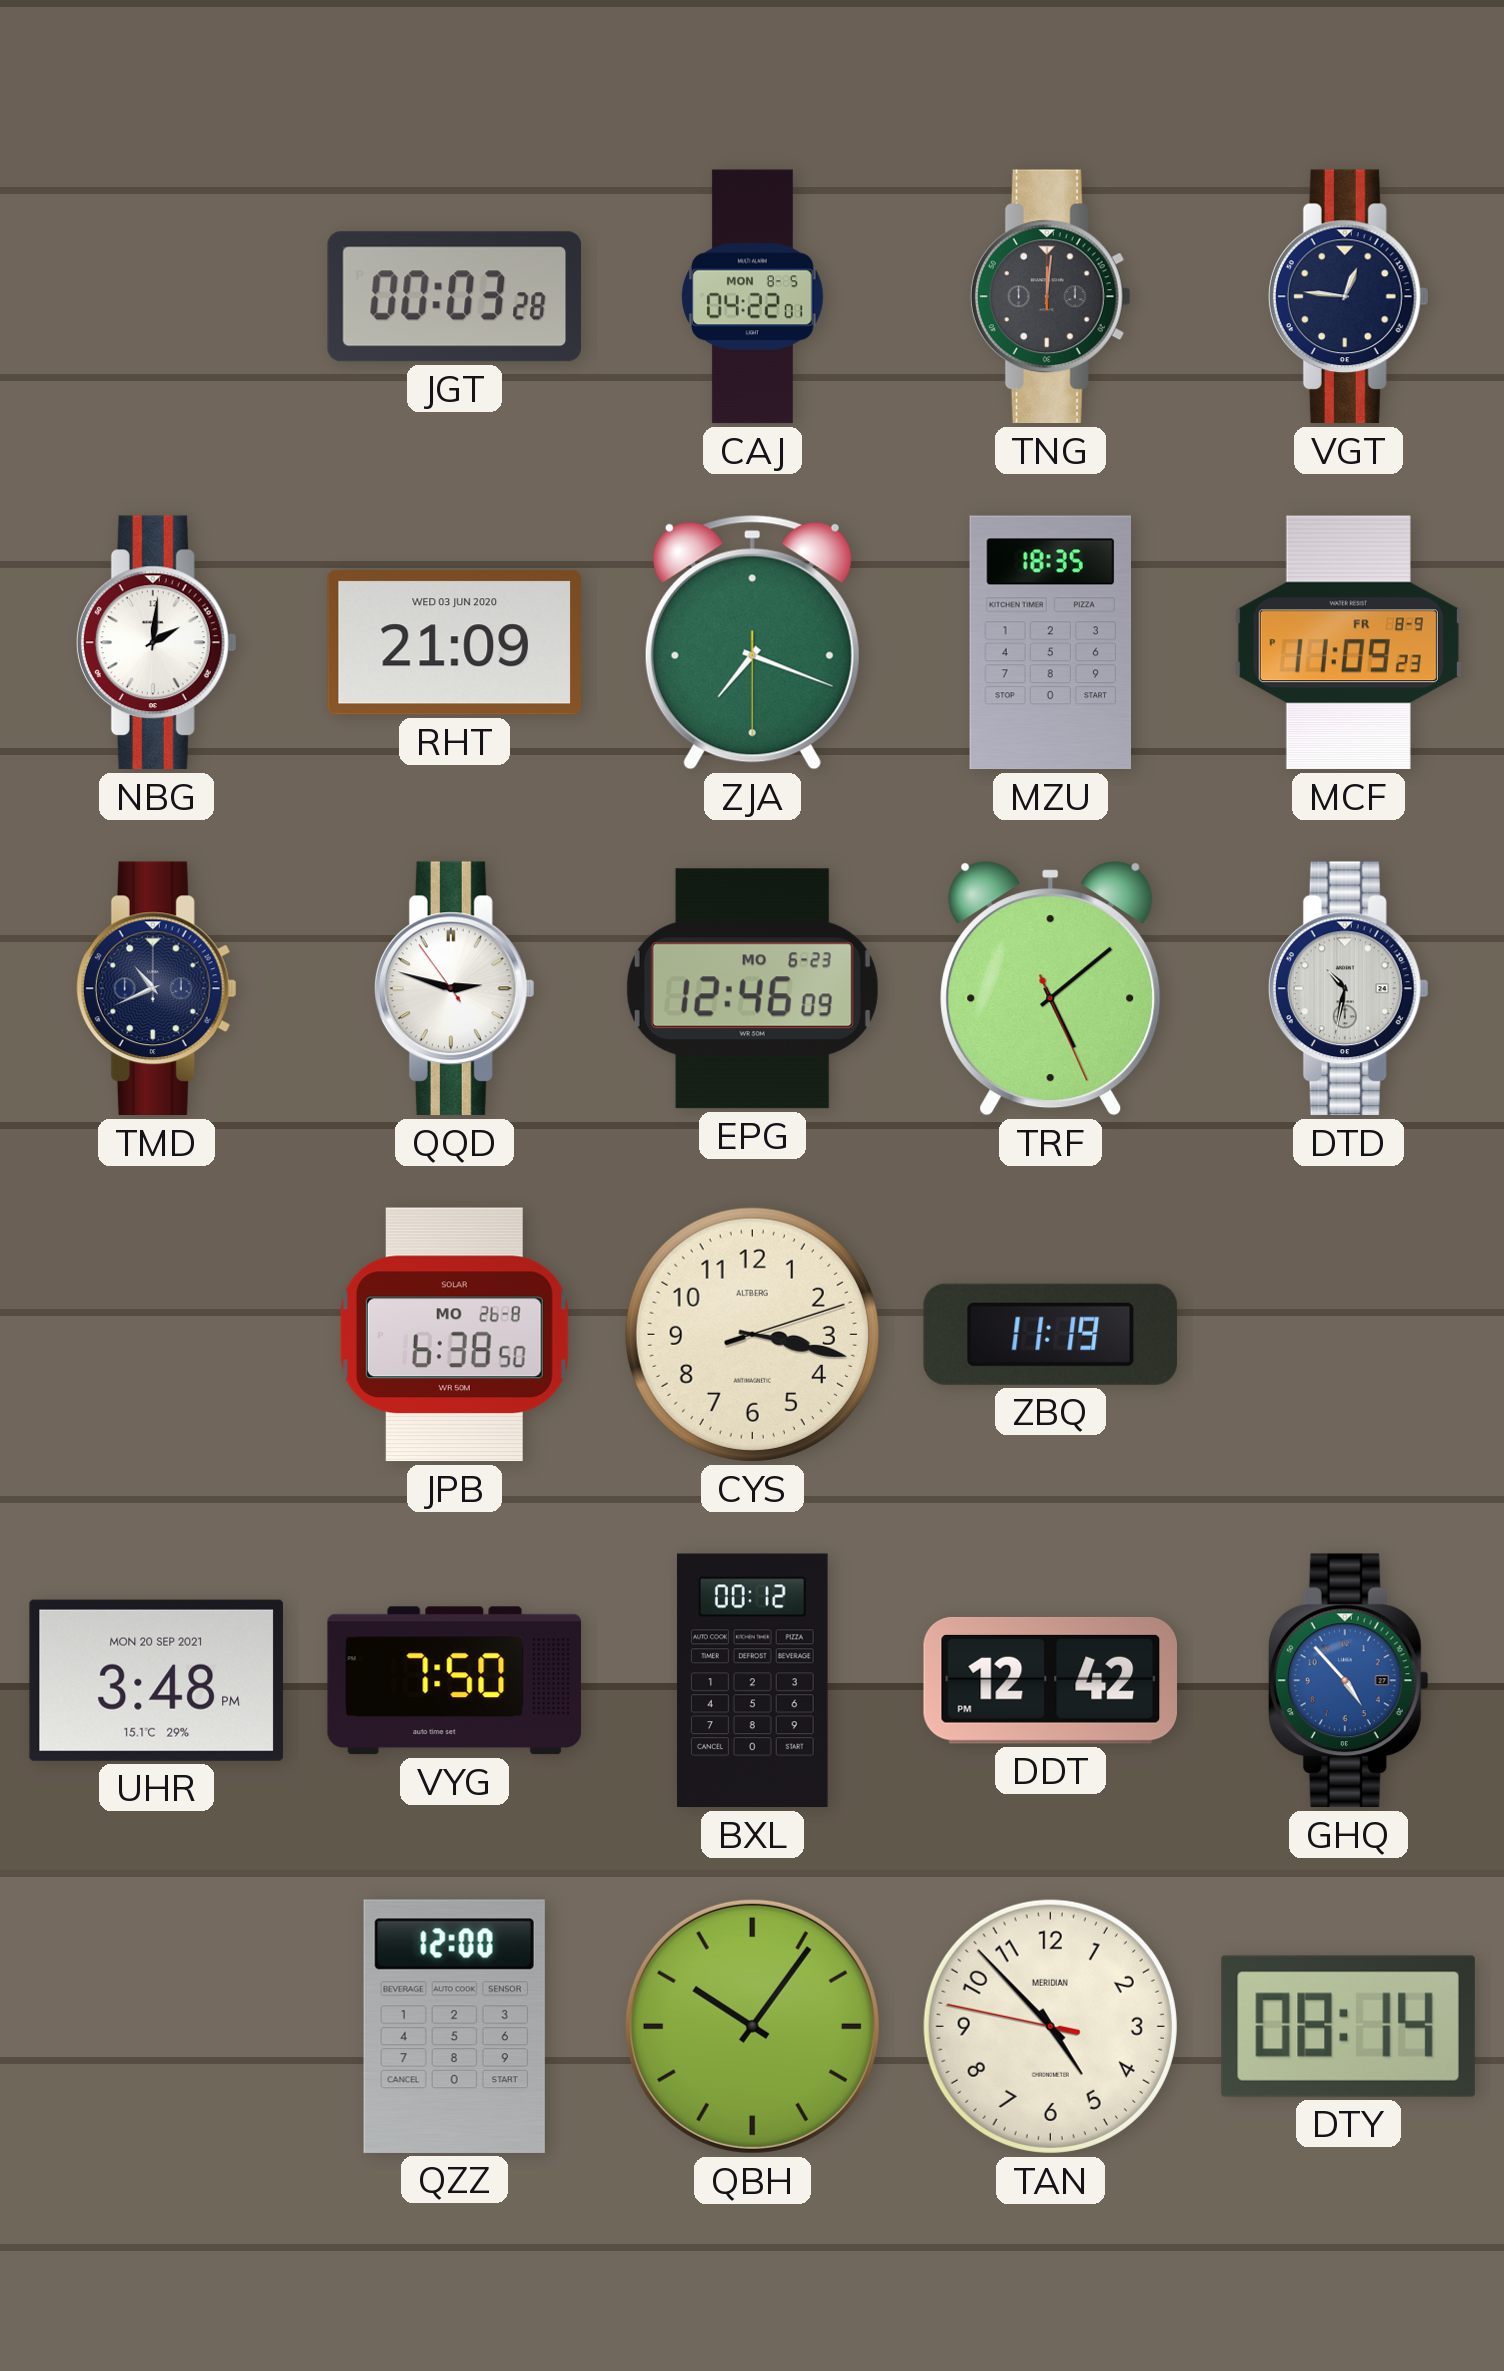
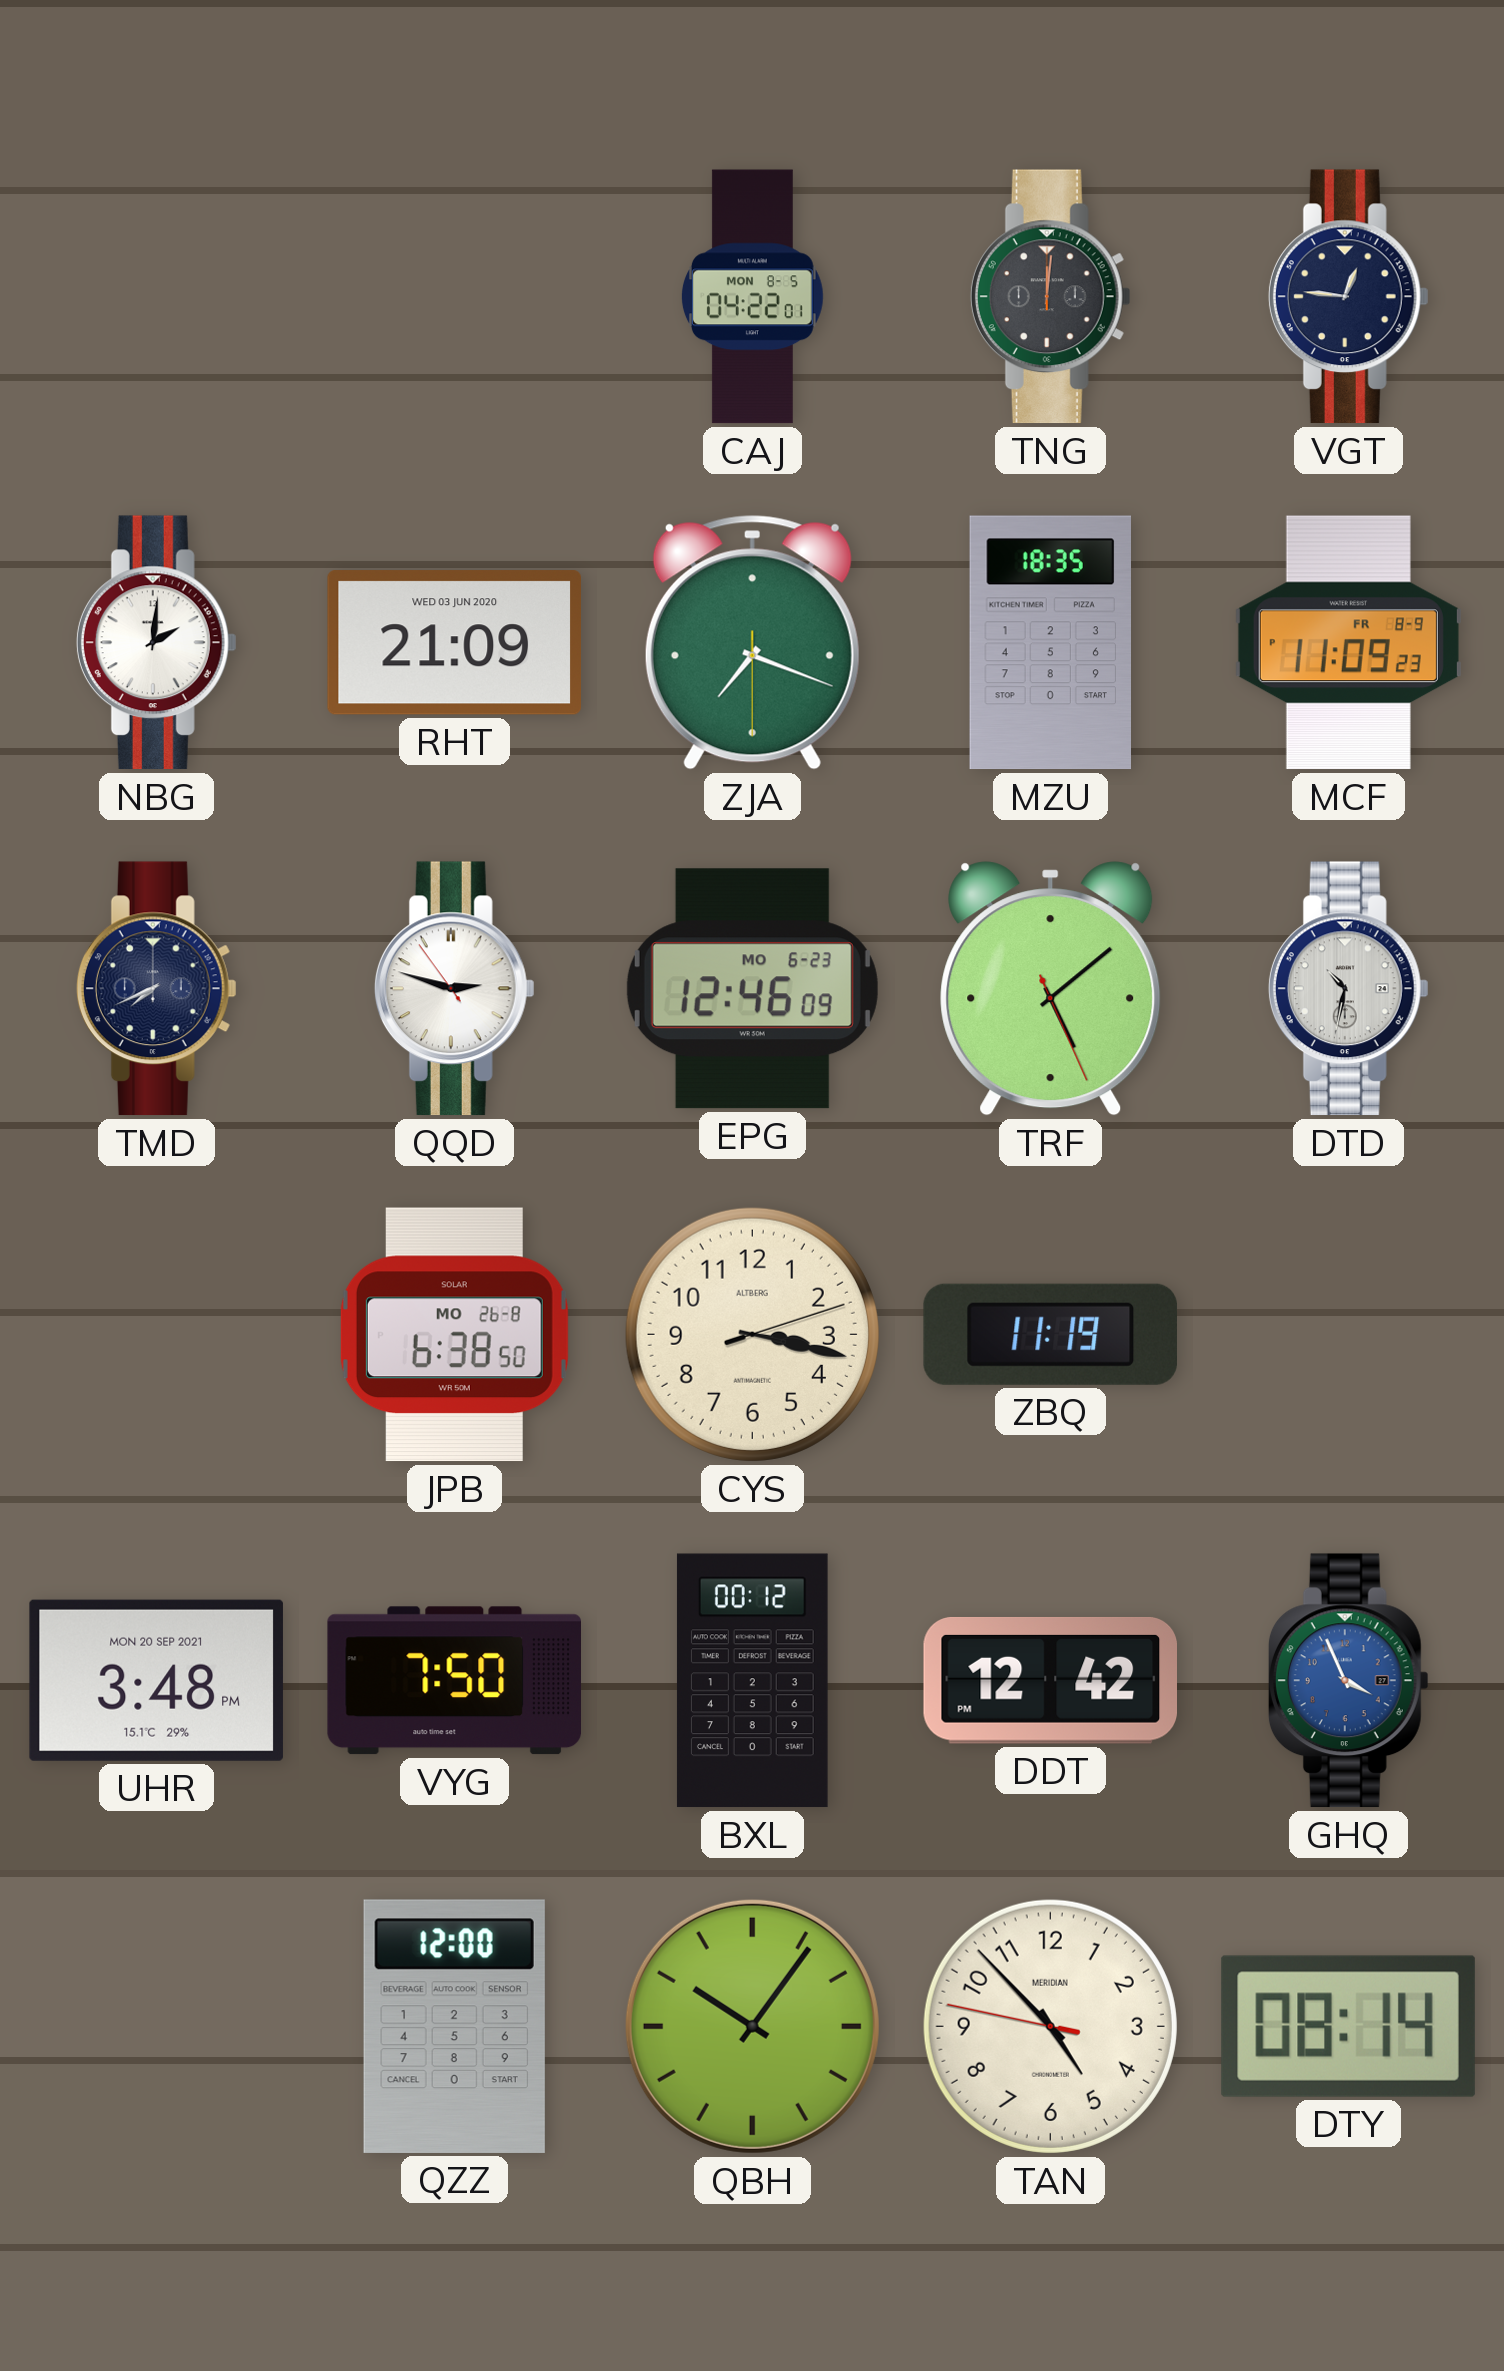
JGT: 00:03 -> none (454, 297)
TMD: 10:41 -> 7:41 (156, 989)
GHQ: 4:53 -> 3:56 (1348, 1681)
